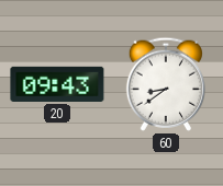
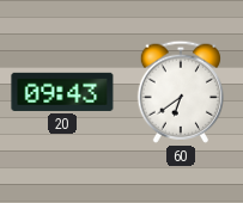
60: 8:39 -> 6:39 (180, 92)
